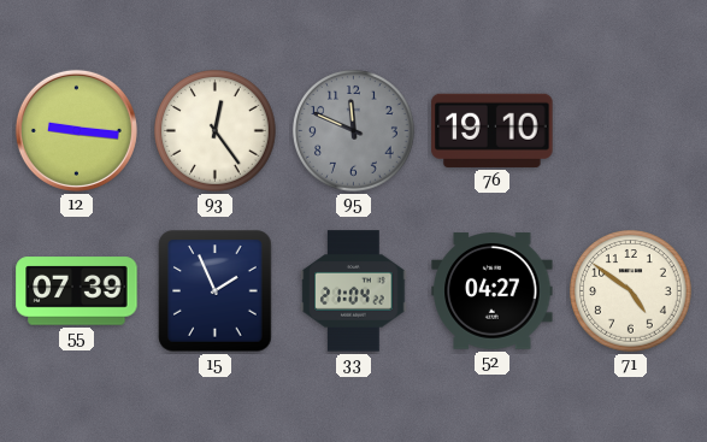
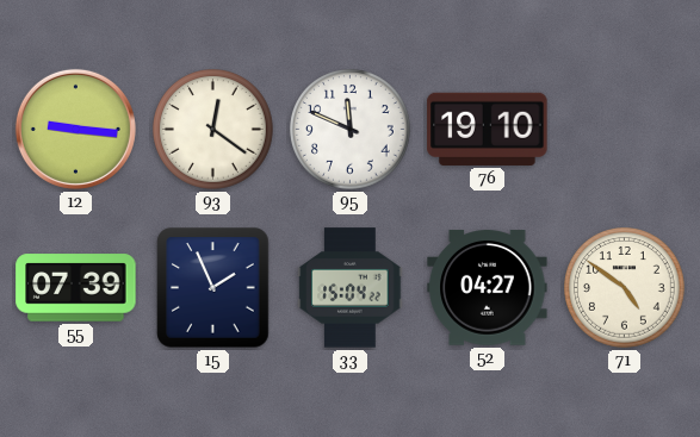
93: 12:24 -> 12:21 (213, 130)
95 dial: grey -> white (351, 130)
33: 21:04 -> 15:04 (351, 288)
